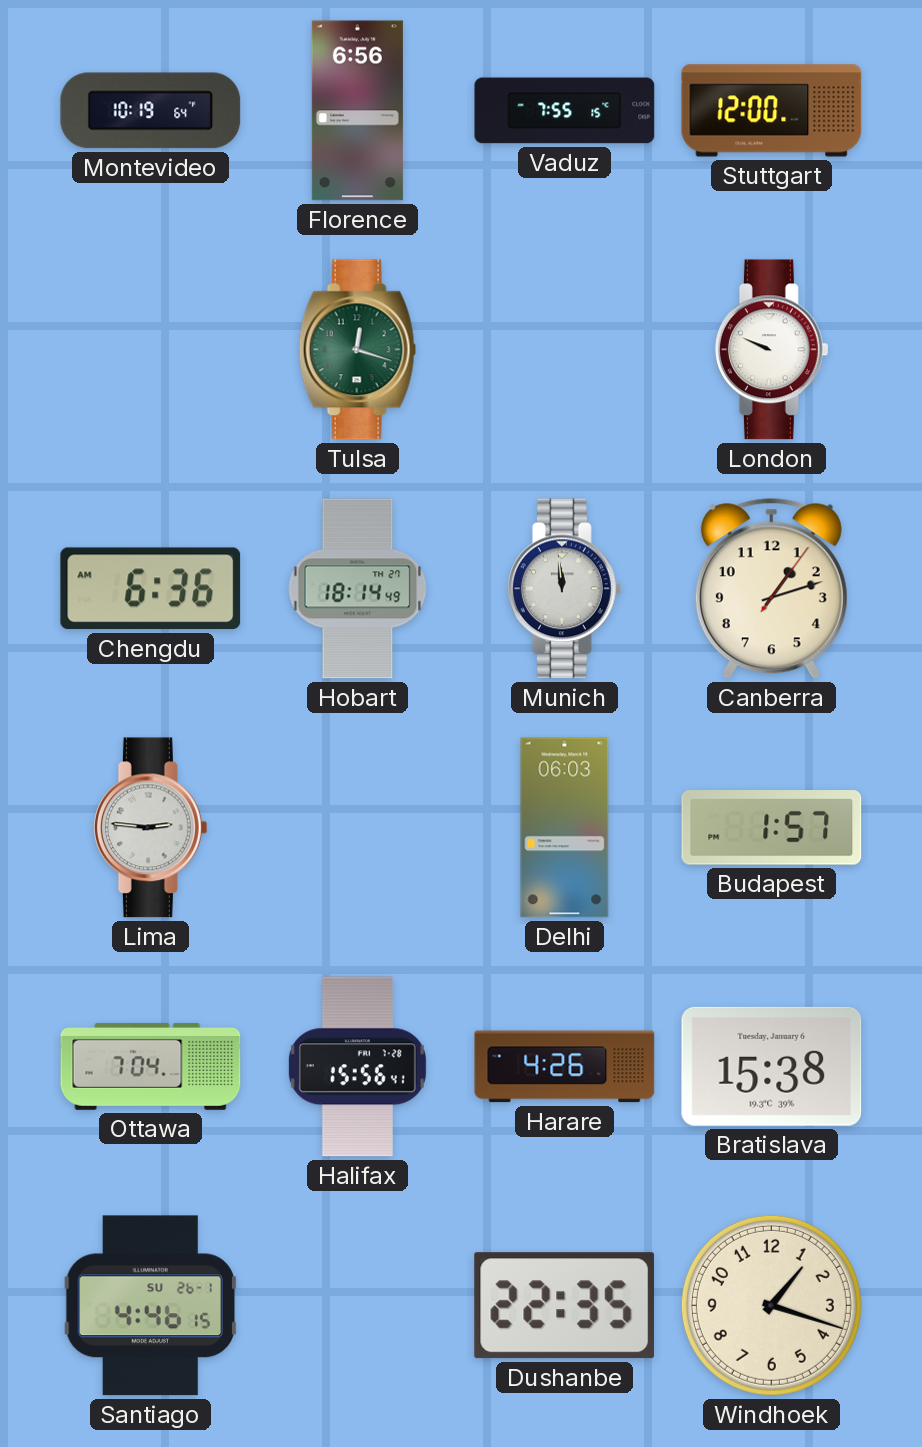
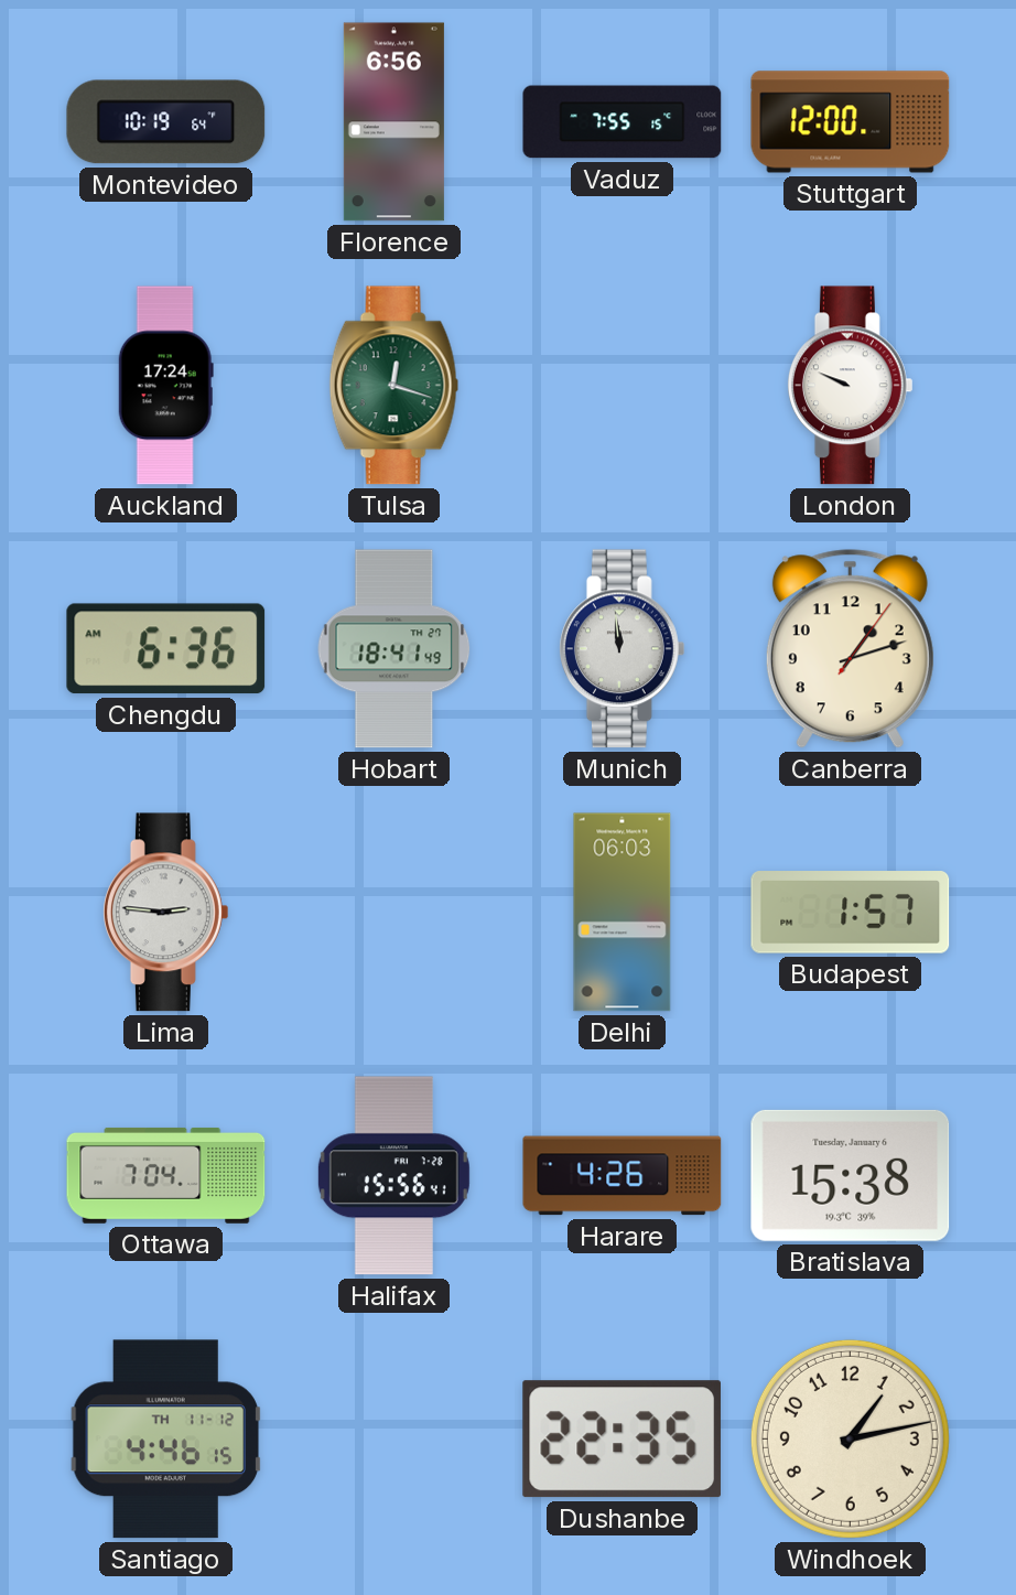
Auckland: none -> 17:24 (165, 386)
Hobart: 18:14 -> 18:41 (394, 649)
Santiago date: SU 26-1 -> TH 11-12 (165, 1440)
Windhoek: 1:18 -> 1:13 (850, 1438)
